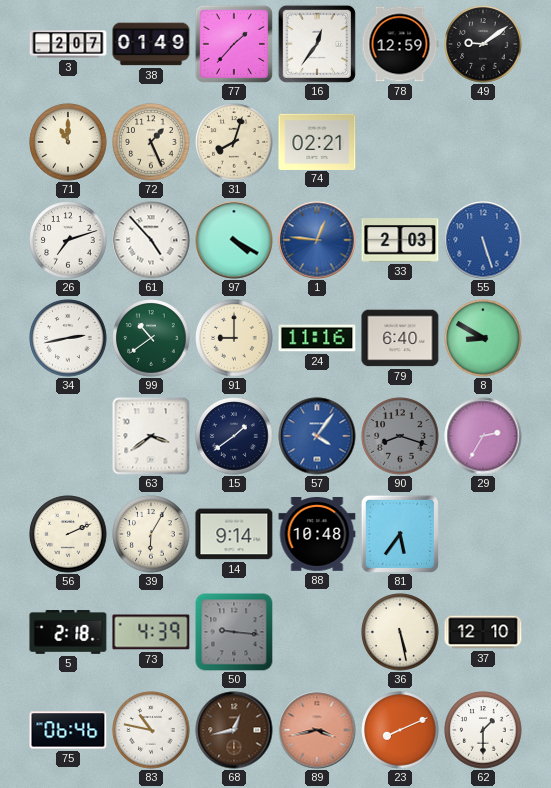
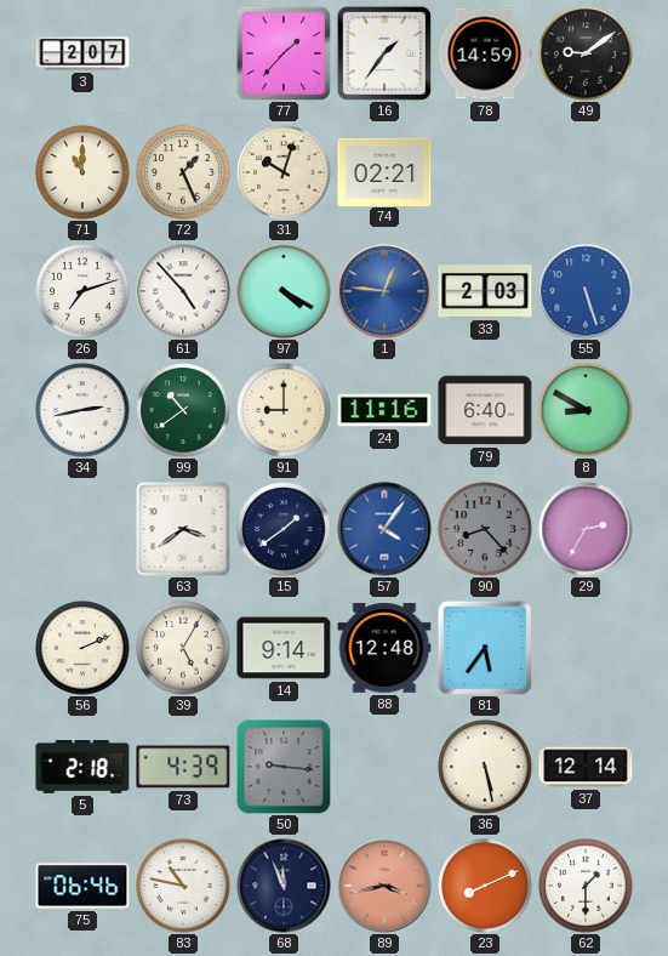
38: 01:49 -> none (151, 44)
16: 12:36 -> 1:36 (384, 53)
78: 12:59 -> 14:59 (485, 53)
31: 8:03 -> 10:03 (284, 172)
90: 8:18 -> 8:23 (485, 529)
39: 6:05 -> 5:05 (183, 648)
88: 10:48 -> 12:48 (384, 649)
37: 12:10 -> 12:14 (586, 767)
68: 12:43 -> 11:56 (284, 886)
68 dial: brown -> navy (284, 886)
